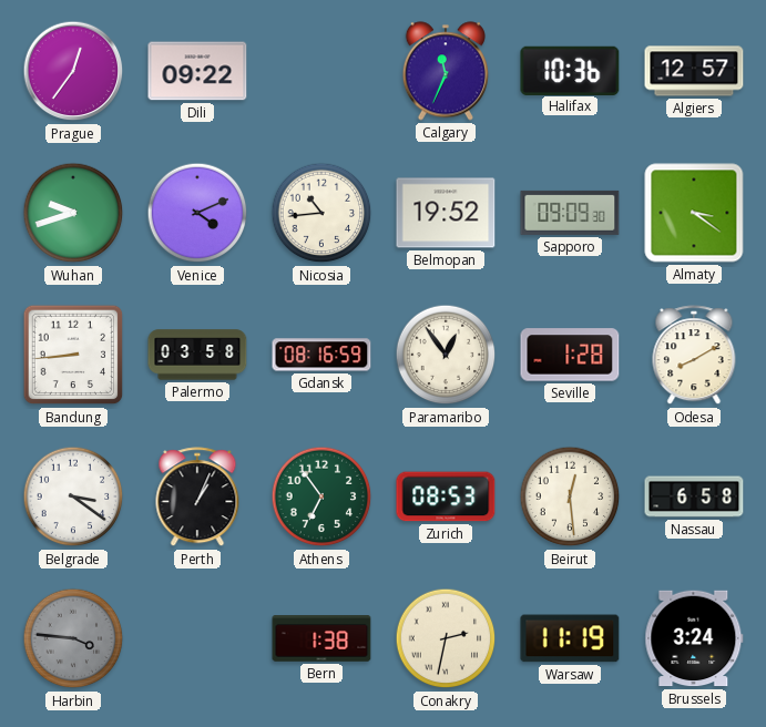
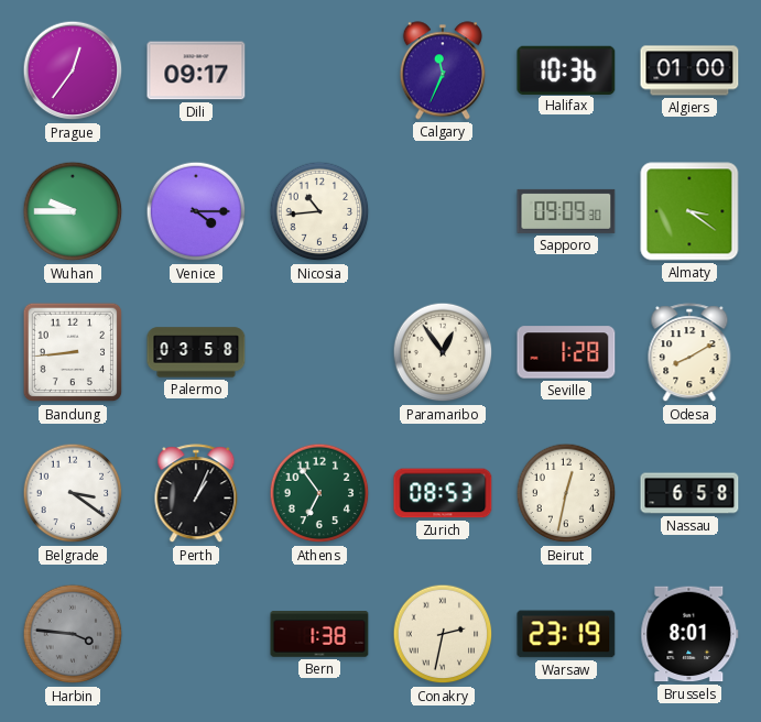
Dili: 09:22 -> 09:17 (196, 70)
Algiers: 12:57 -> 01:00 (689, 70)
Wuhan: 9:42 -> 9:45 (73, 211)
Venice: 4:11 -> 4:15 (196, 211)
Belmopan: 19:52 -> none (446, 213)
Gdansk: 08:16 -> none (321, 355)
Beirut: 12:29 -> 12:32 (566, 493)
Warsaw: 11:19 -> 23:19 (566, 634)
Brussels: 3:24 -> 8:01 (689, 634)
